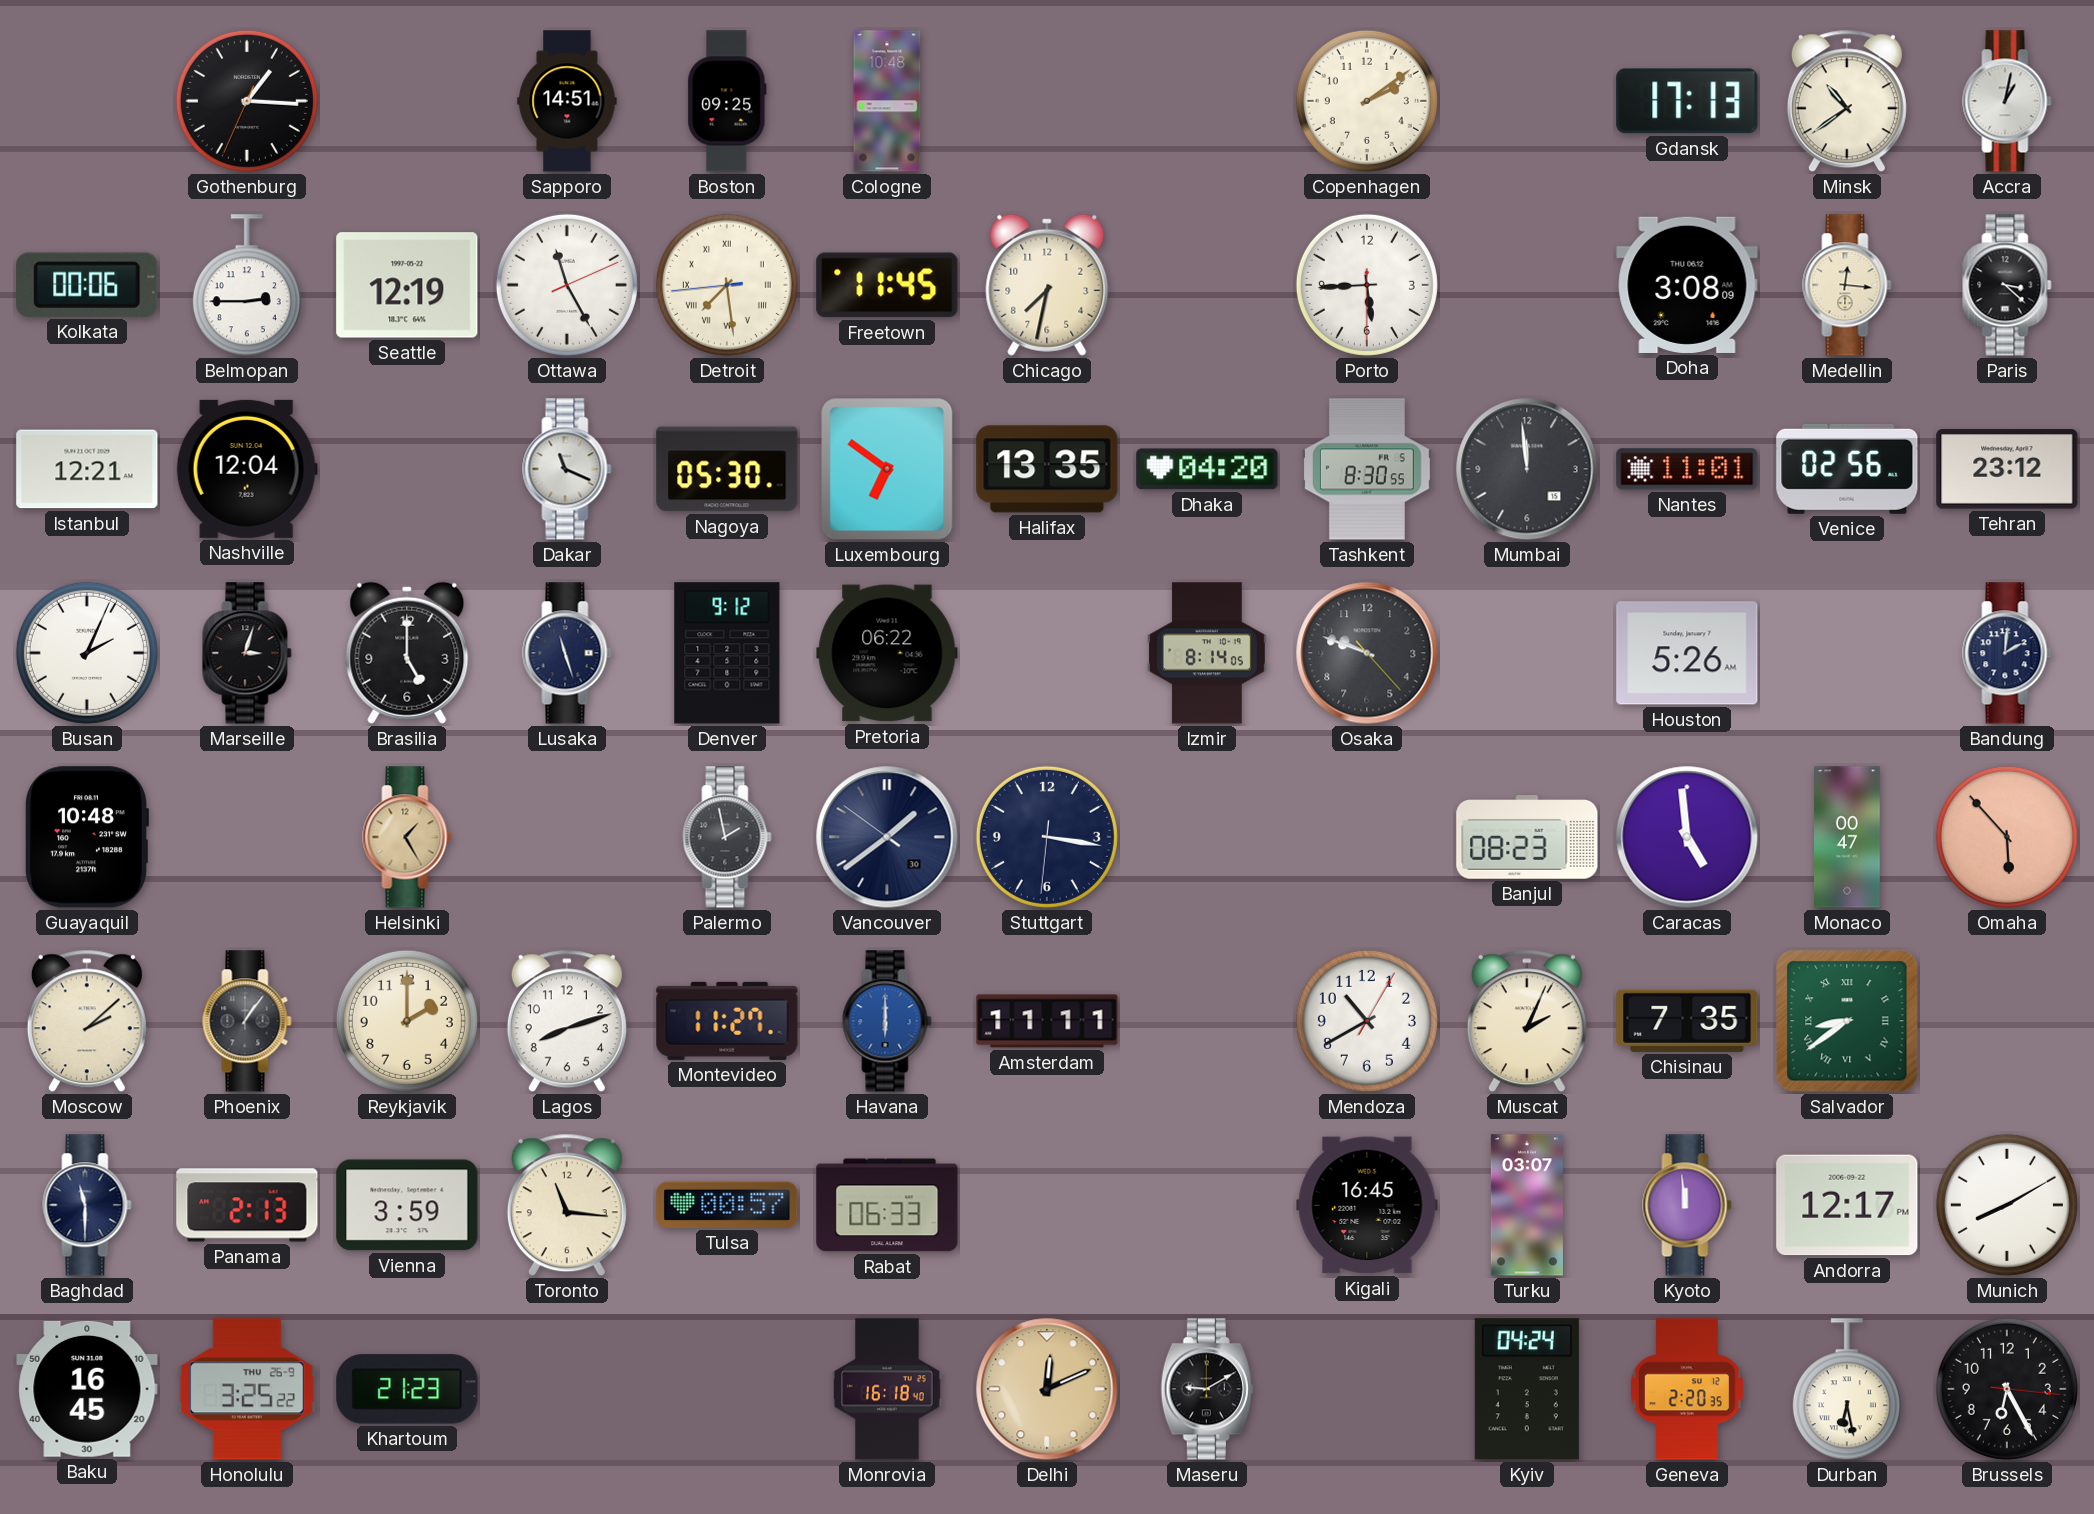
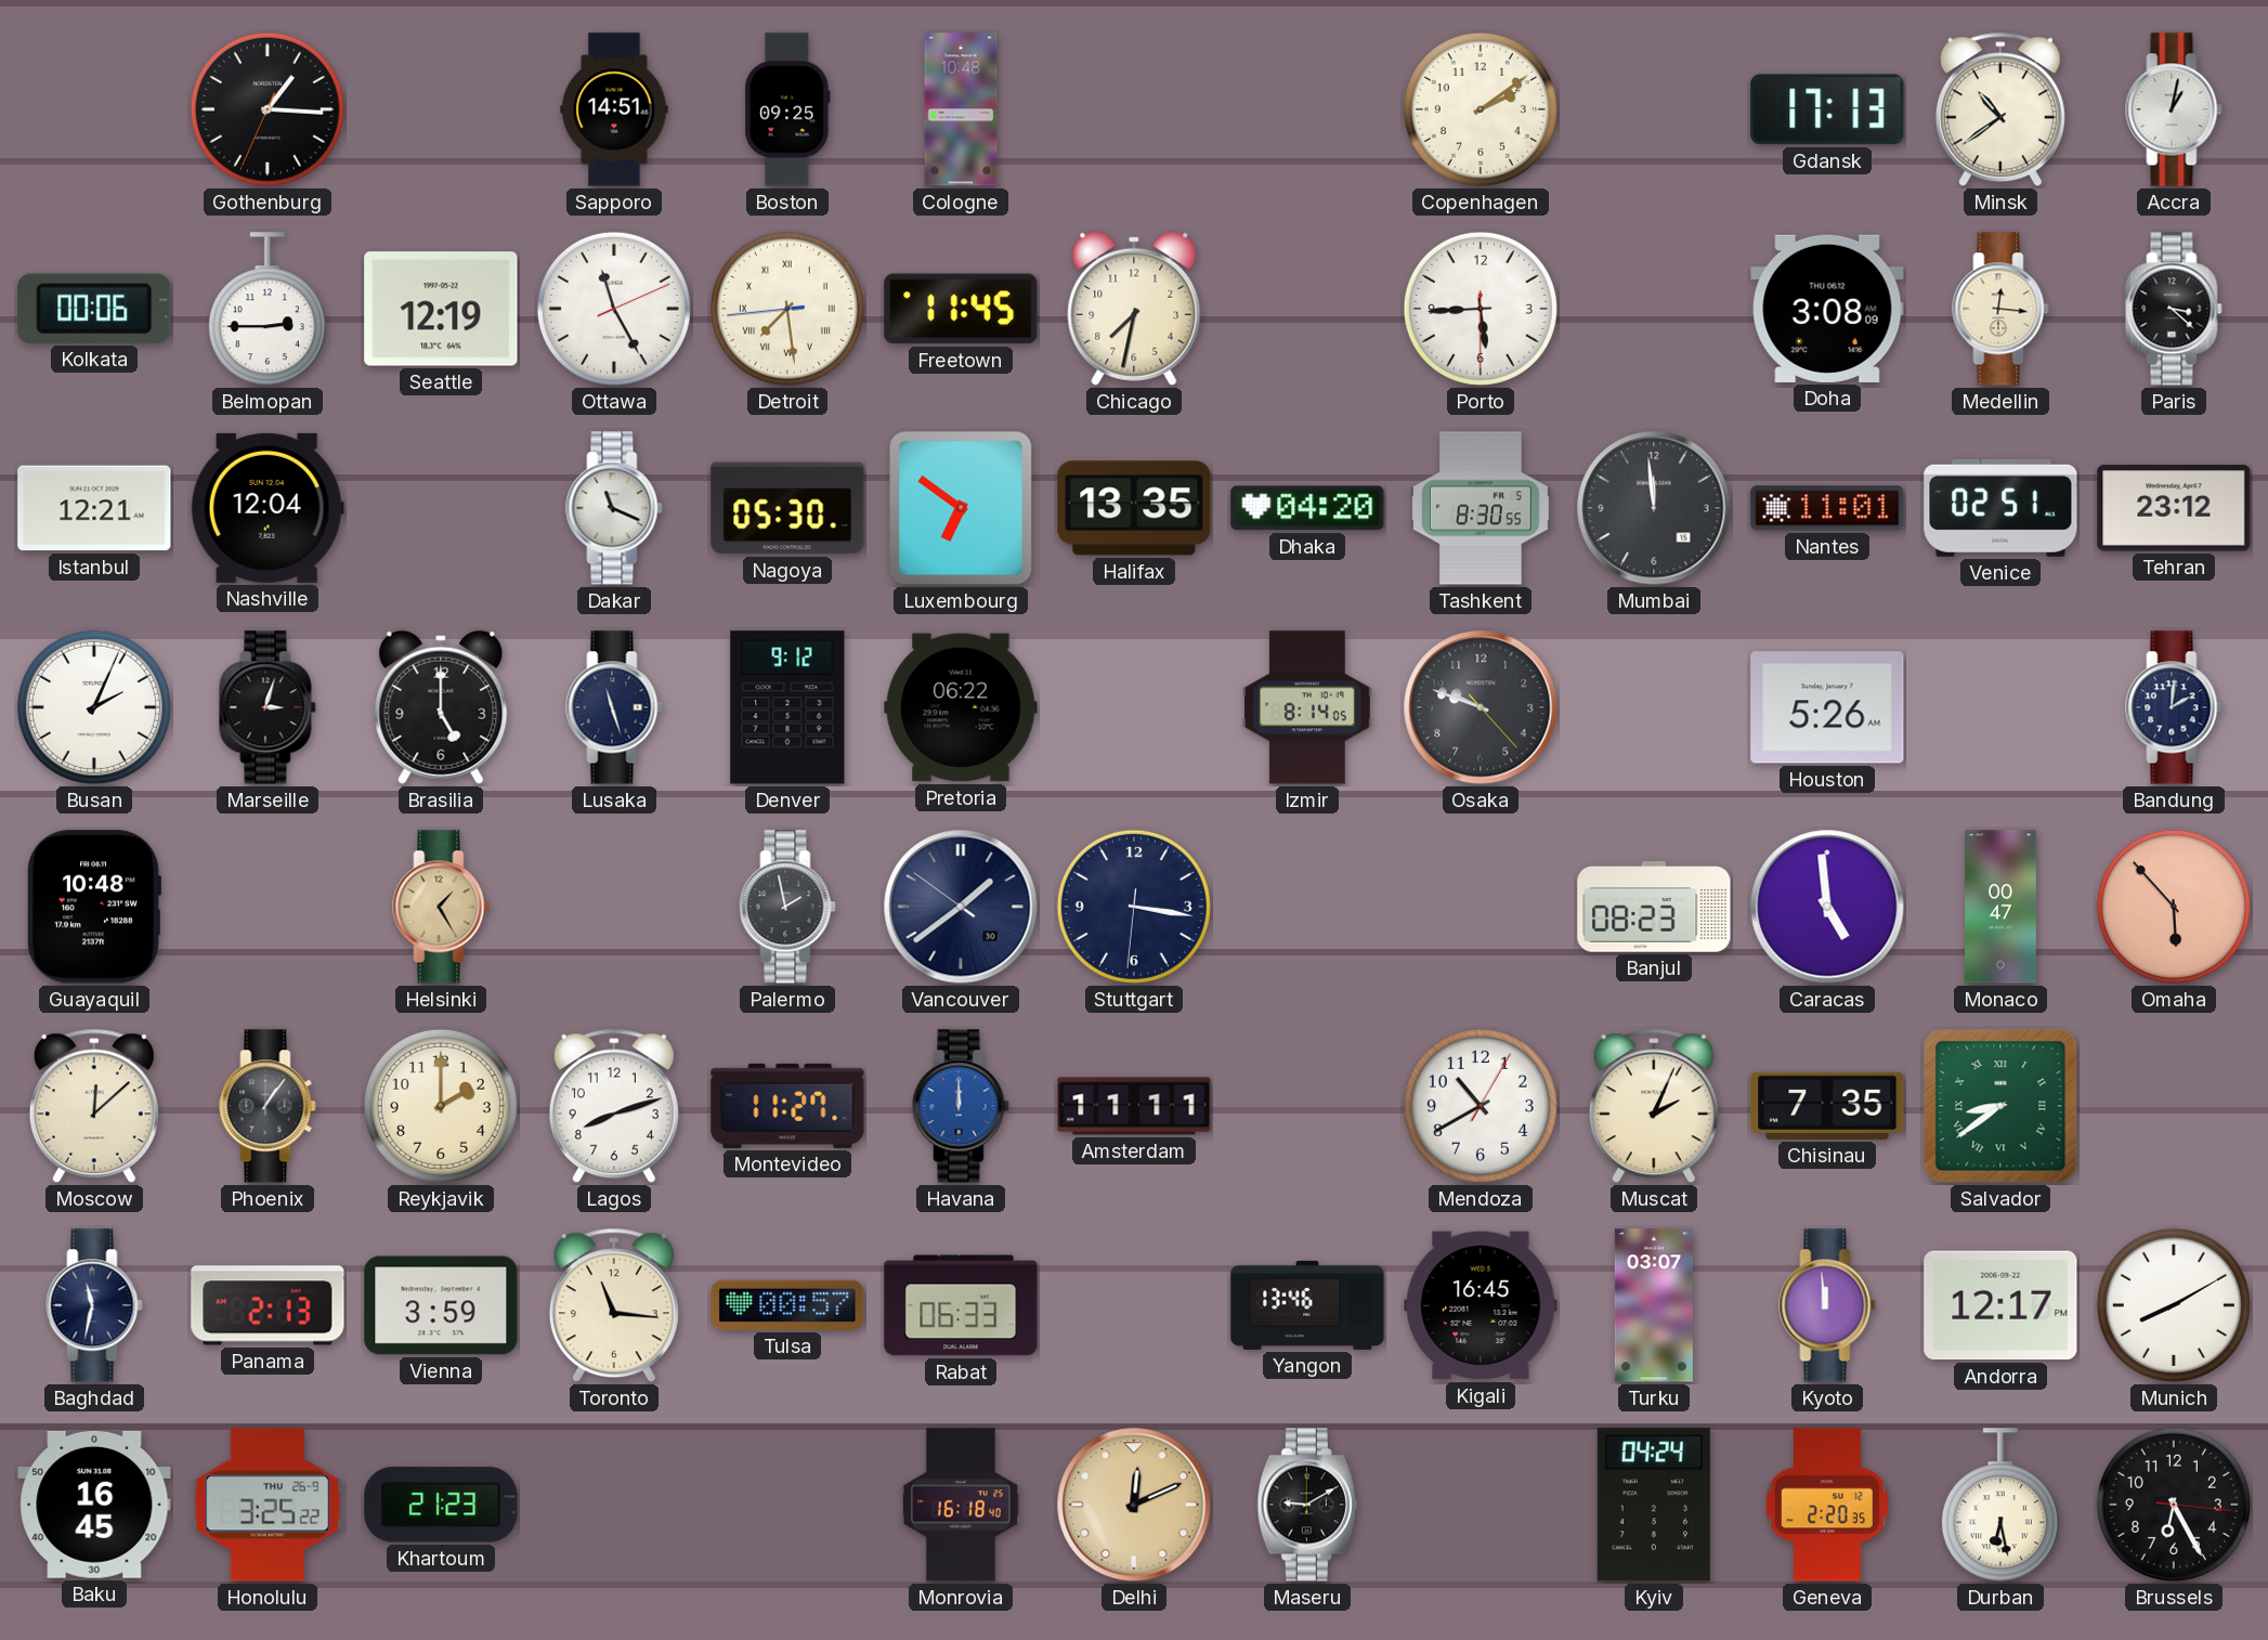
Venice: 02:56 -> 02:51 (2000, 508)
Moscow: 2:08 -> 12:08 (94, 1106)
Havana: 6:00 -> 12:00 (961, 1106)
Baghdad: 11:30 -> 11:32 (94, 1305)
Yangon: none -> 13:46 (1307, 1305)
